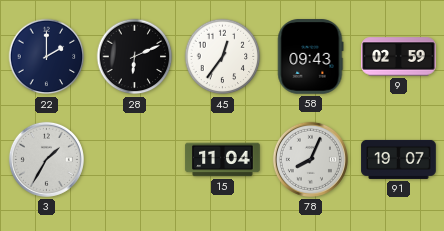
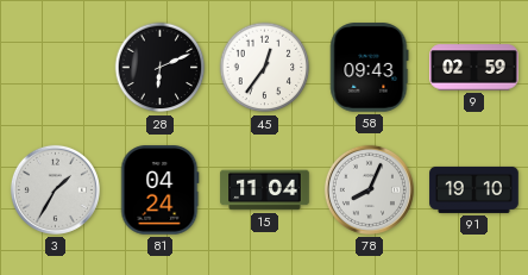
22: 2:00 -> none (47, 57)
81: none -> 04:24 (159, 190)
91: 19:07 -> 19:10 (474, 189)
